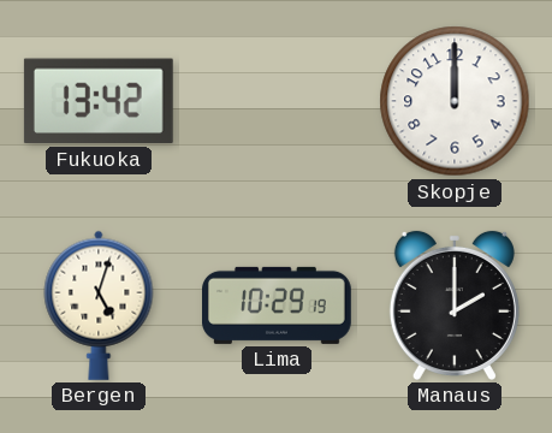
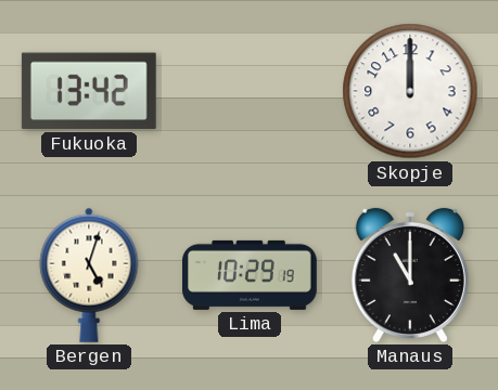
Manaus: 2:00 -> 11:00 (410, 275)
